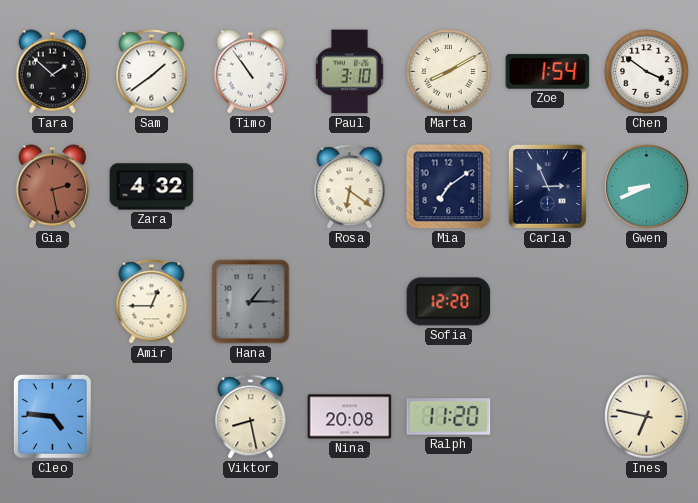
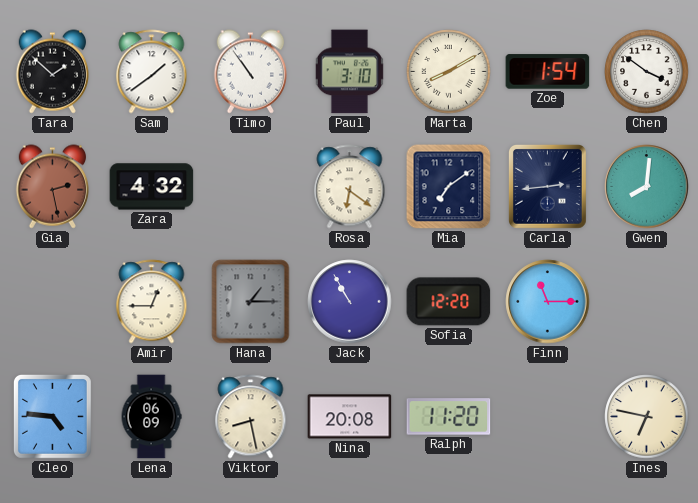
Carla: 2:56 -> 2:44 (547, 186)
Gwen: 8:41 -> 8:01 (647, 187)
Jack: none -> 10:55 (350, 302)
Finn: none -> 11:15 (548, 302)
Lena: none -> 06:09 (151, 417)
